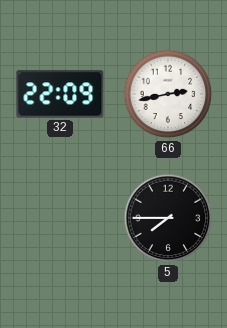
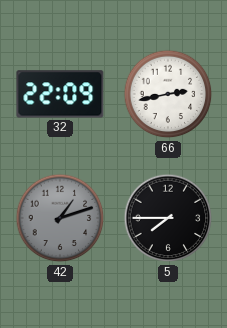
42: none -> 1:12 (60, 218)
